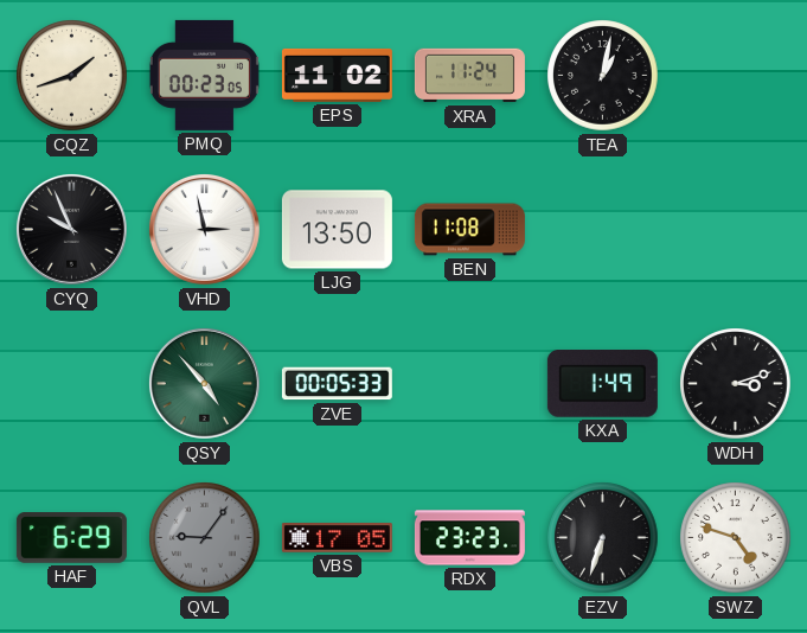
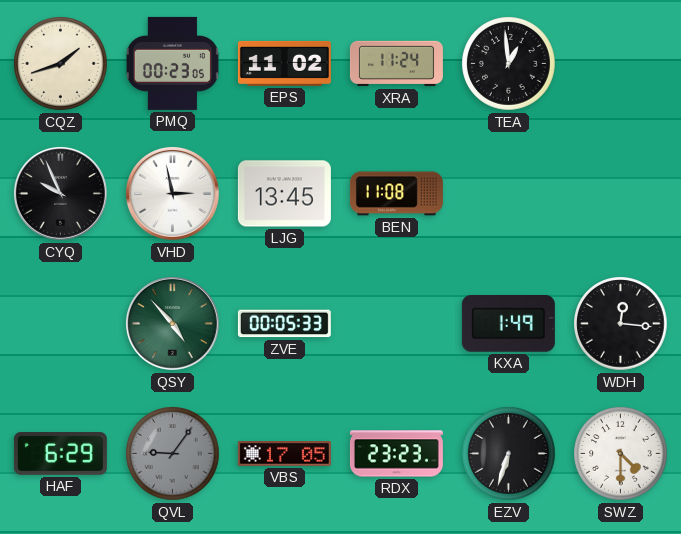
TEA: 1:02 -> 12:59 (509, 64)
LJG: 13:50 -> 13:45 (284, 194)
WDH: 3:12 -> 12:16 (621, 324)
SWZ: 4:48 -> 4:30 (621, 454)
